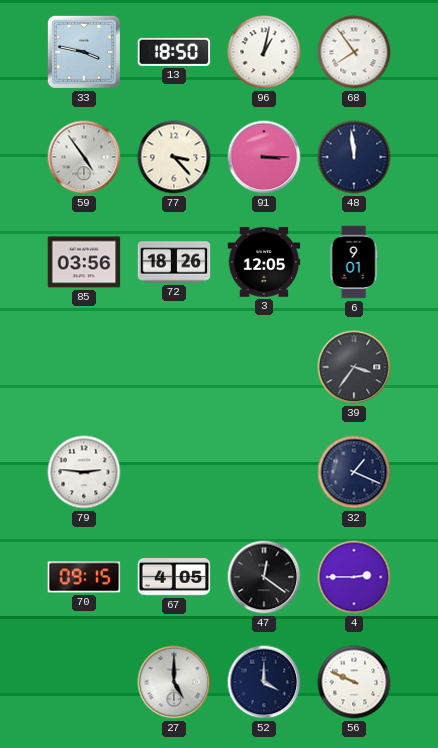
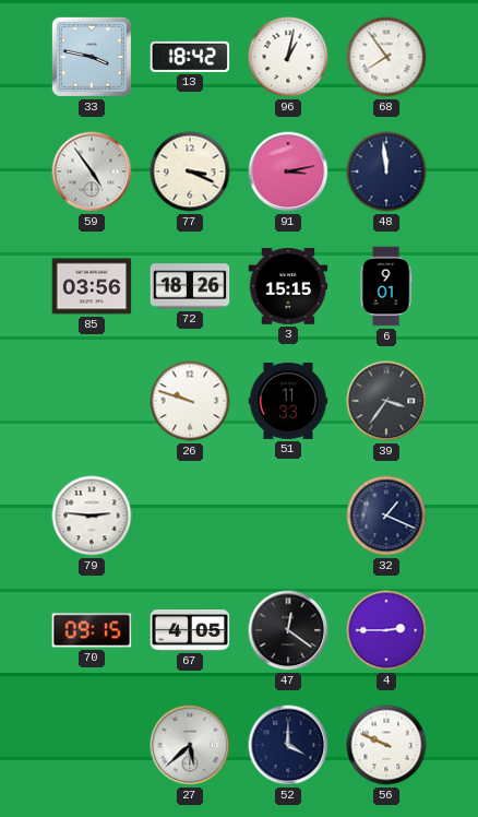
13: 18:50 -> 18:42 (190, 57)
77: 3:23 -> 3:19 (190, 171)
91: 3:15 -> 3:13 (288, 171)
3: 12:05 -> 15:15 (288, 286)
26: none -> 9:48 (190, 401)
51: none -> 11:33 (288, 401)
27: 5:00 -> 5:38 (190, 745)
